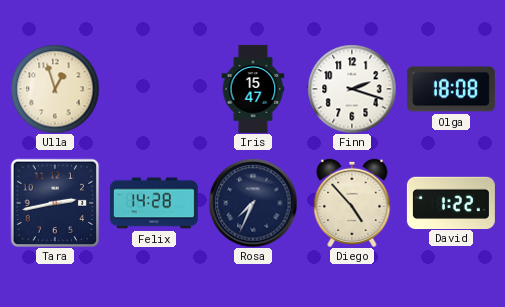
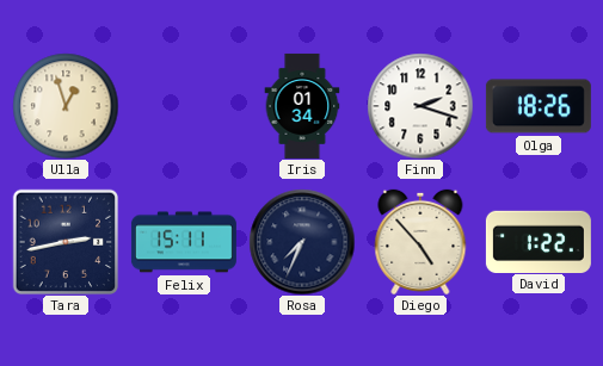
Iris: 15:47 -> 01:34 (302, 106)
Olga: 18:08 -> 18:26 (539, 106)
Felix: 14:28 -> 15:11 (184, 242)
